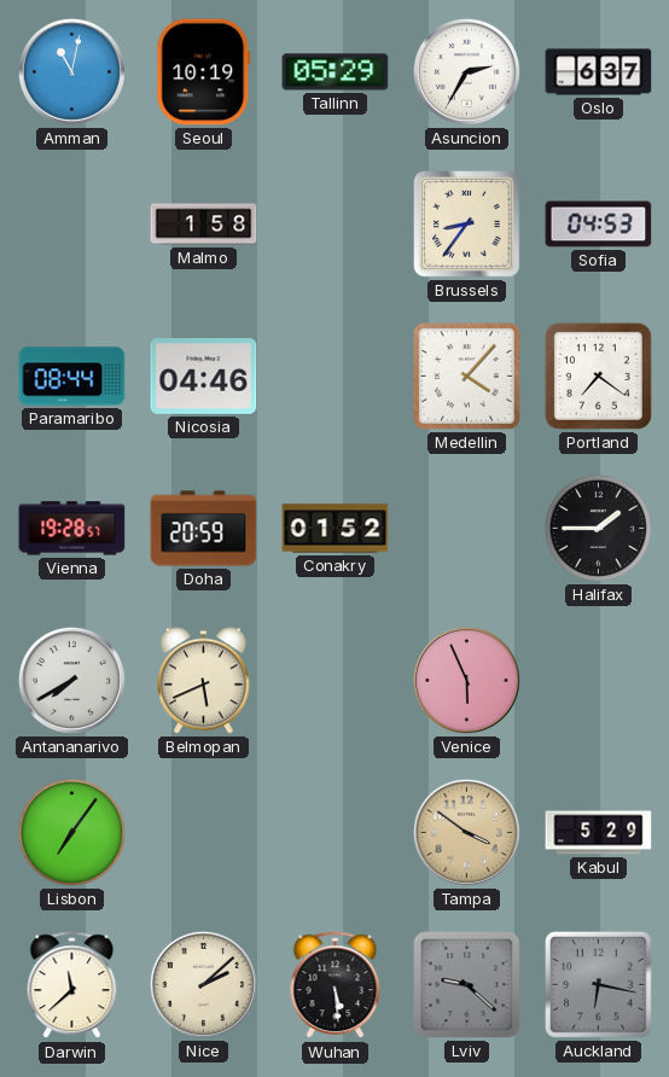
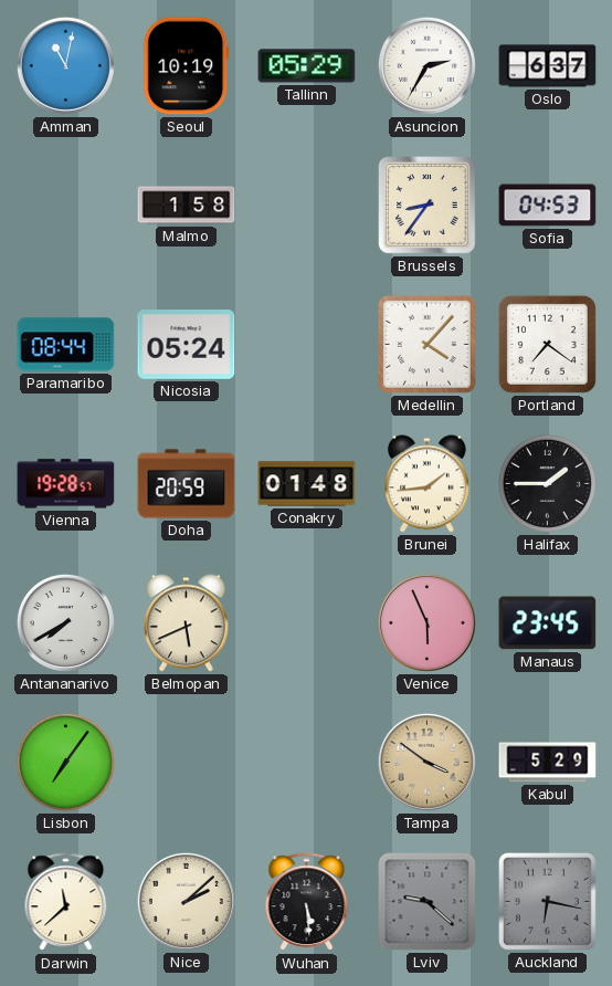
Nicosia: 04:46 -> 05:24 (187, 345)
Conakry: 01:52 -> 01:48 (307, 484)
Brunei: none -> 1:44 (428, 484)
Manaus: none -> 23:45 (548, 623)
